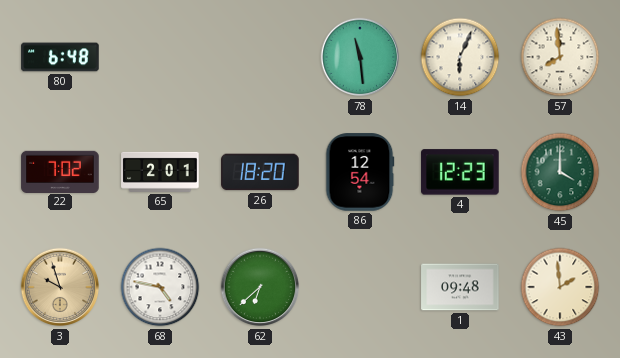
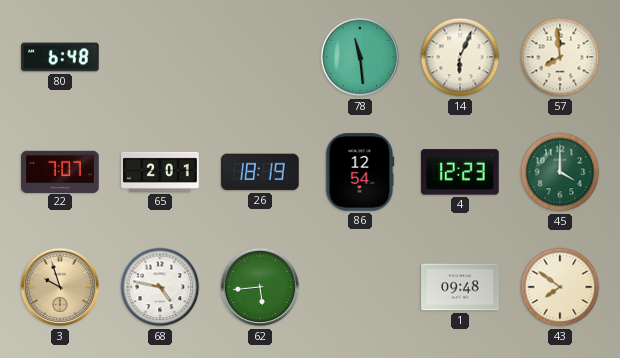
22: 7:02 -> 7:07 (60, 171)
26: 18:20 -> 18:19 (260, 172)
62: 6:38 -> 5:44 (260, 287)
43: 1:59 -> 7:51 (560, 287)
